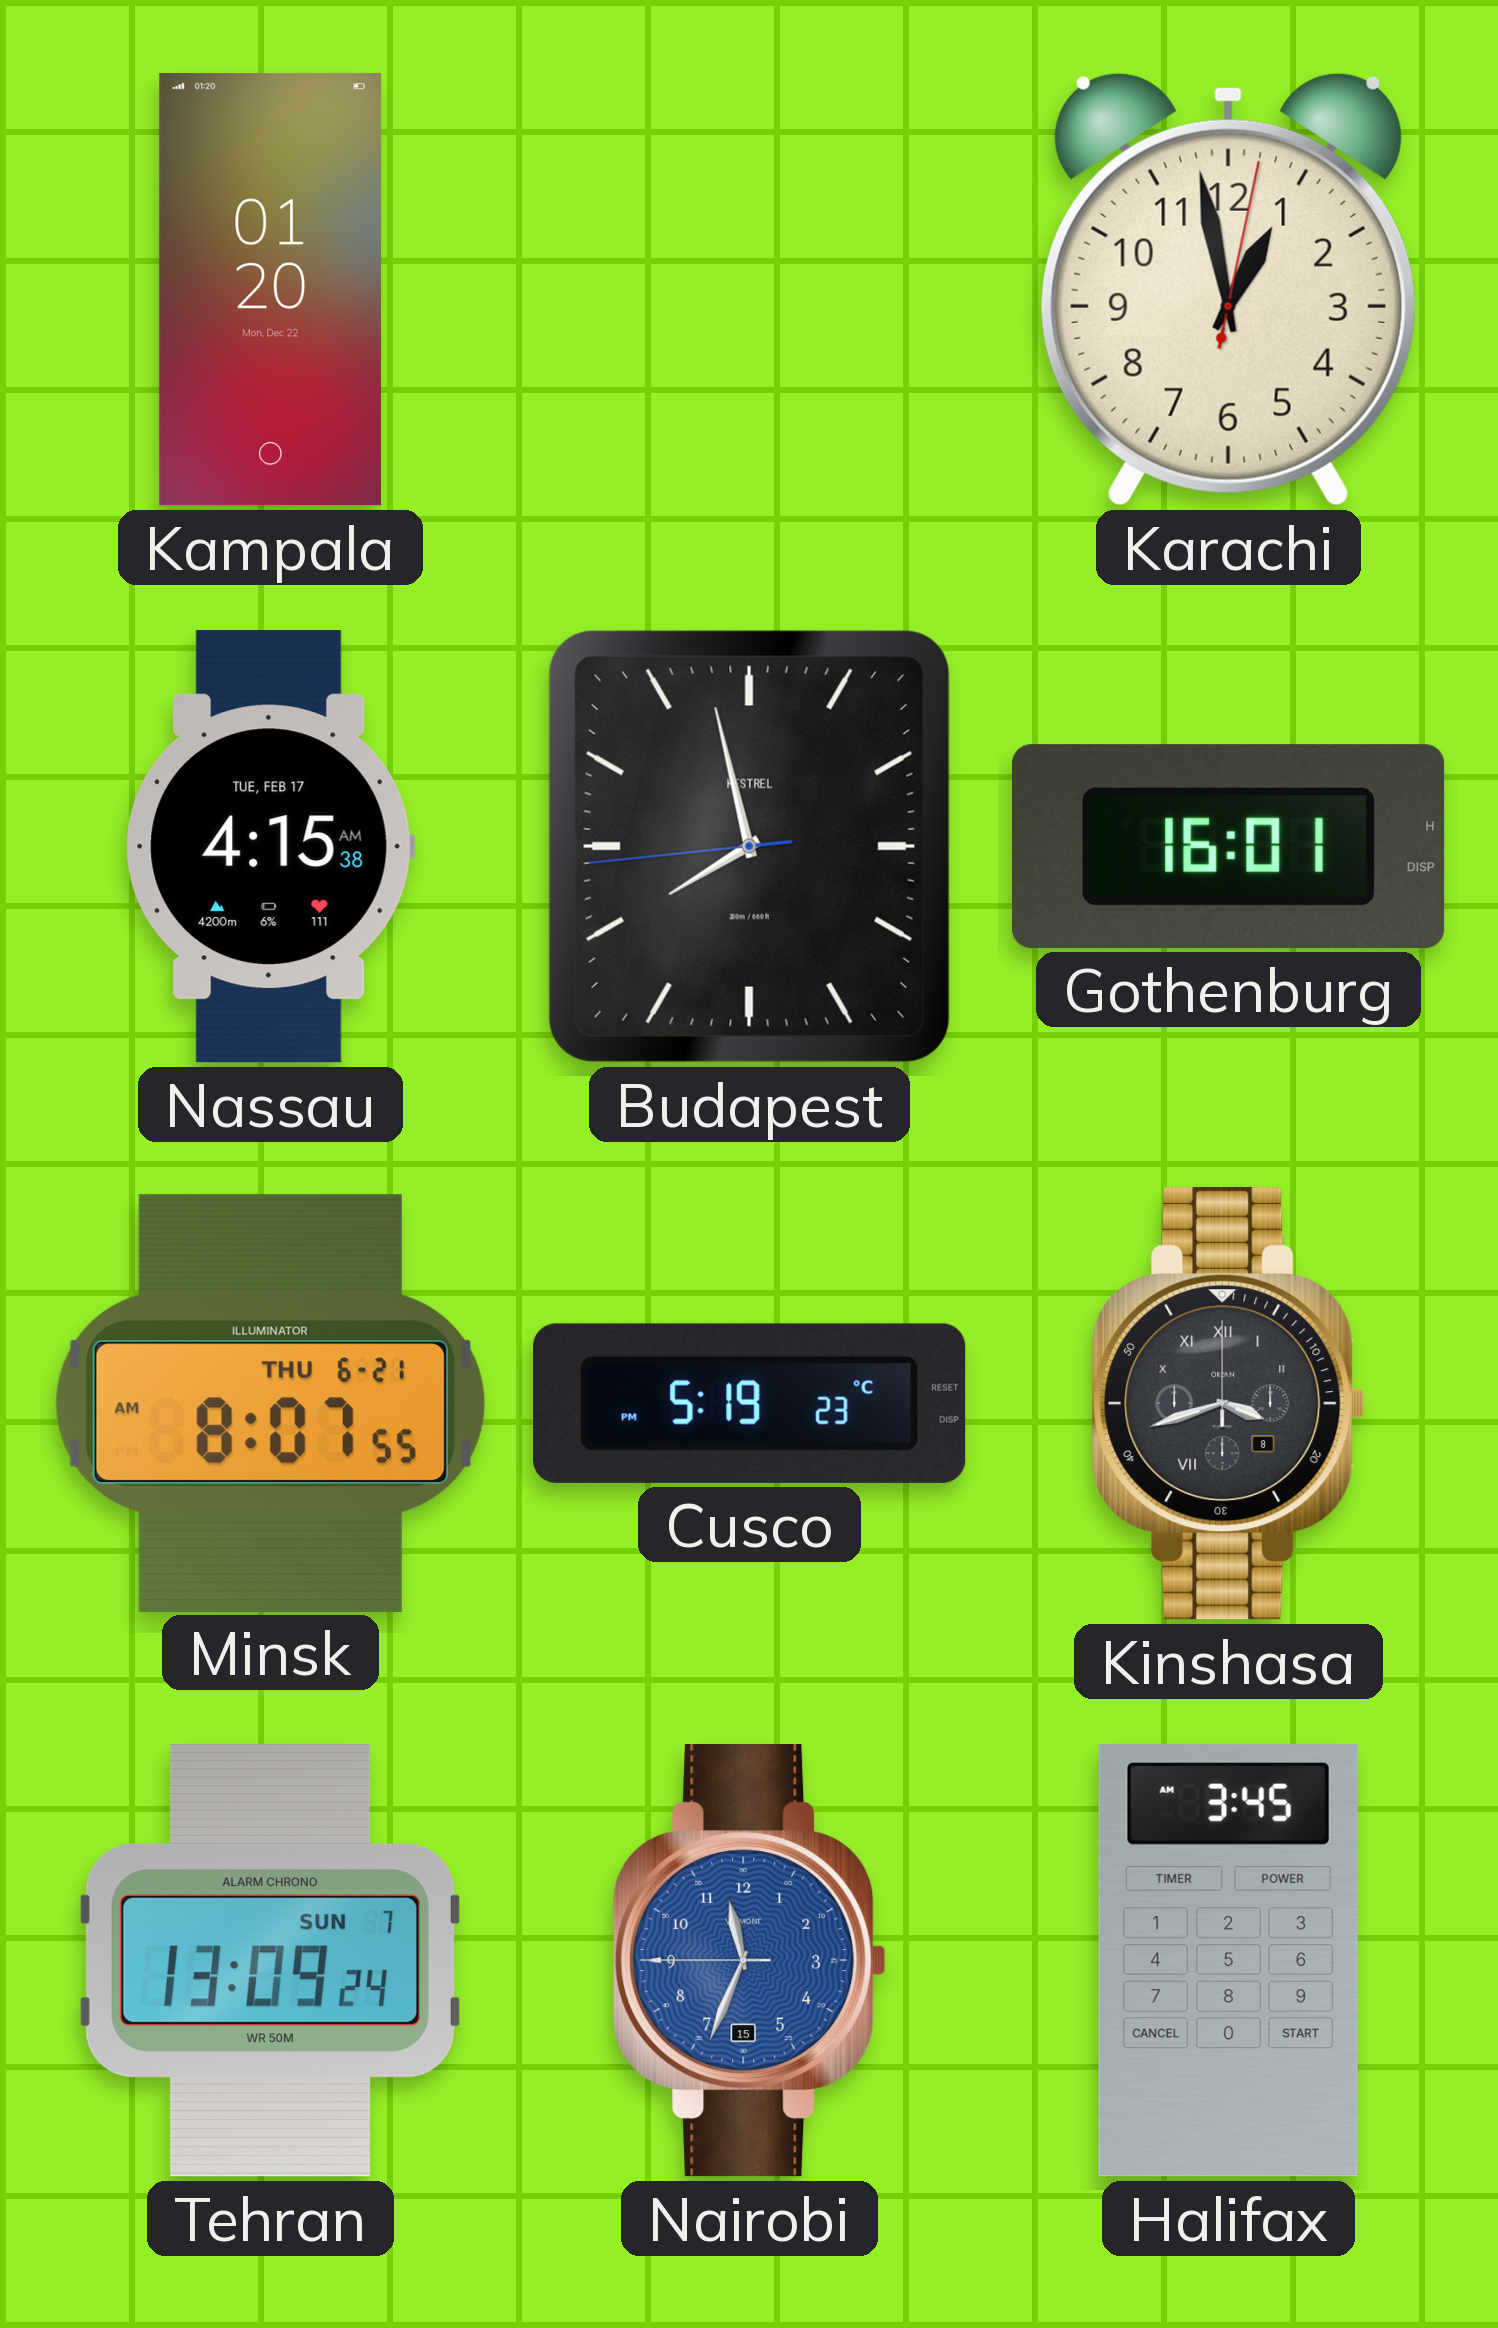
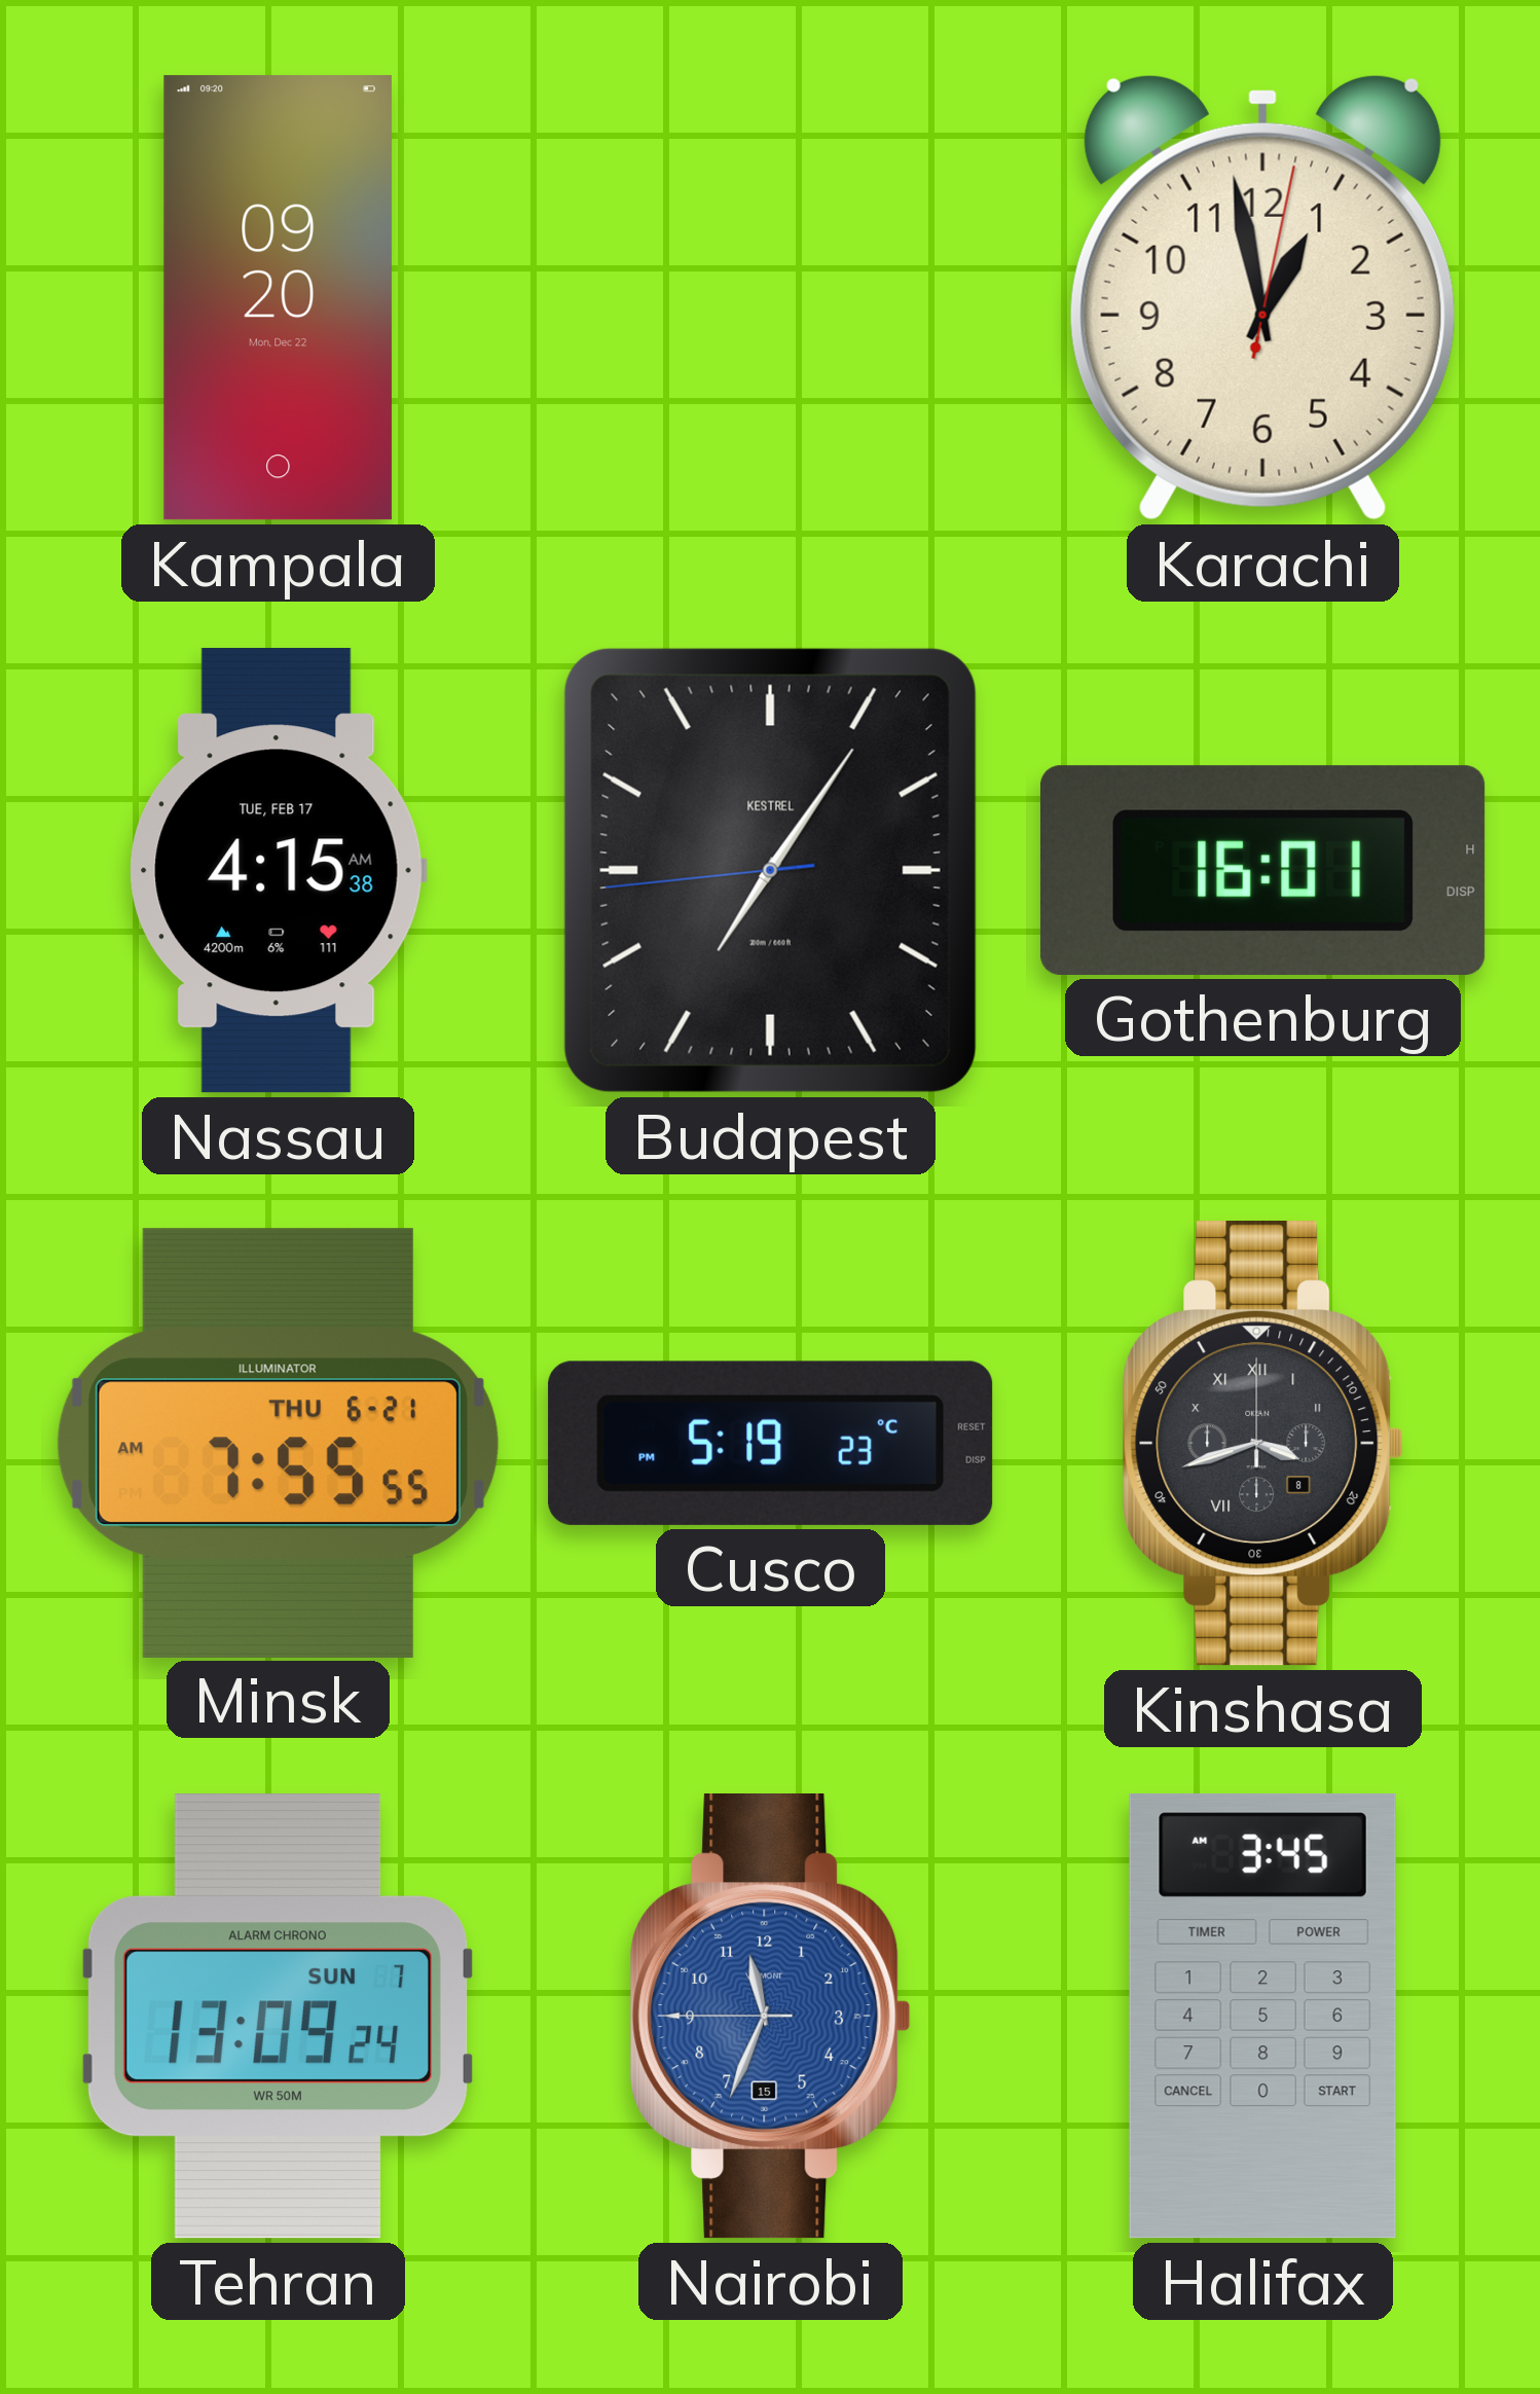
Kampala: 01:20 -> 09:20 (278, 298)
Budapest: 7:57 -> 7:05 (770, 870)
Minsk: 8:07 -> 7:55 (278, 1443)
